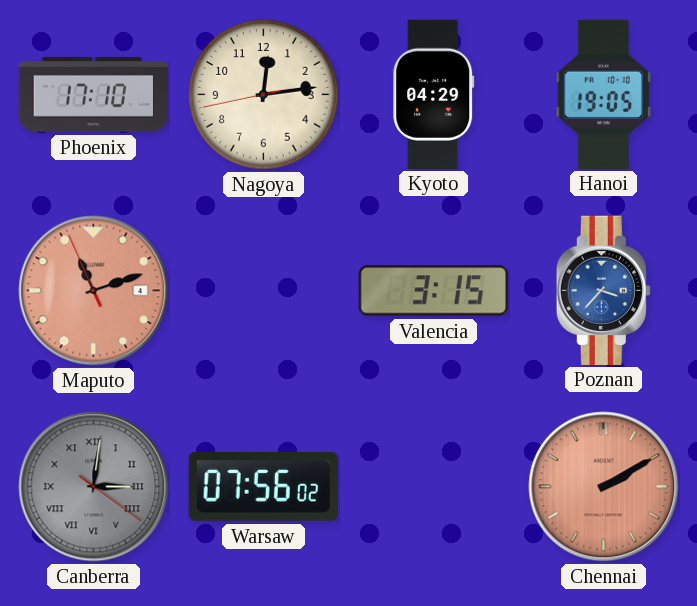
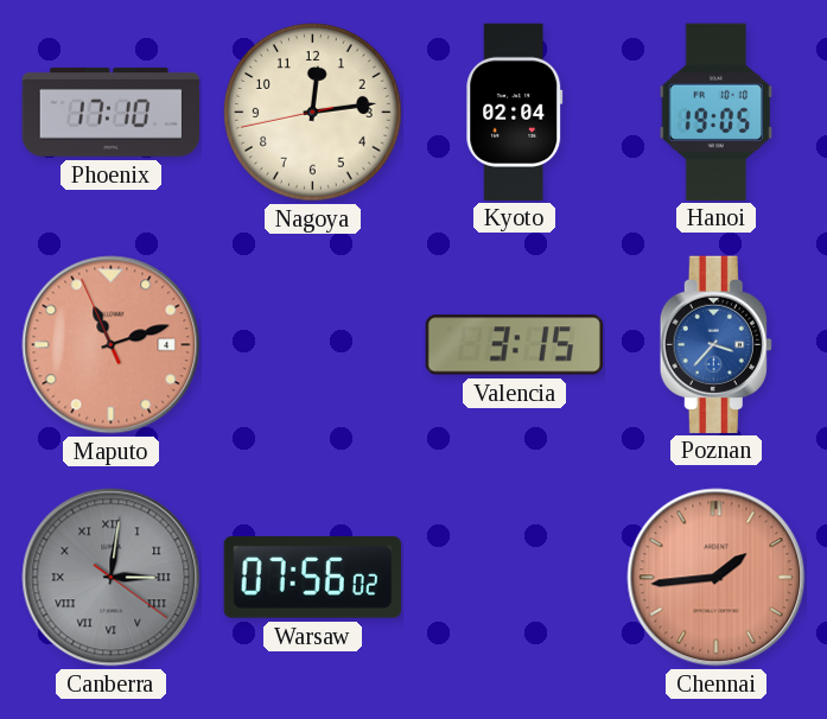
Kyoto: 04:29 -> 02:04 (515, 112)
Chennai: 2:10 -> 1:44 (717, 578)
